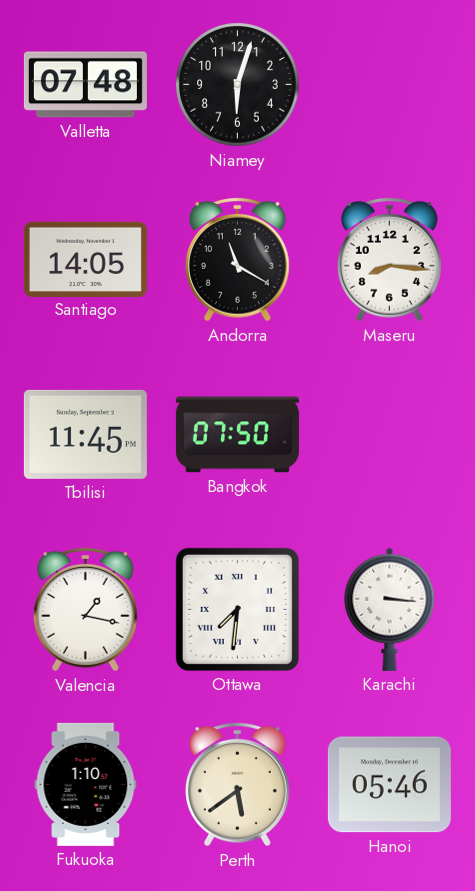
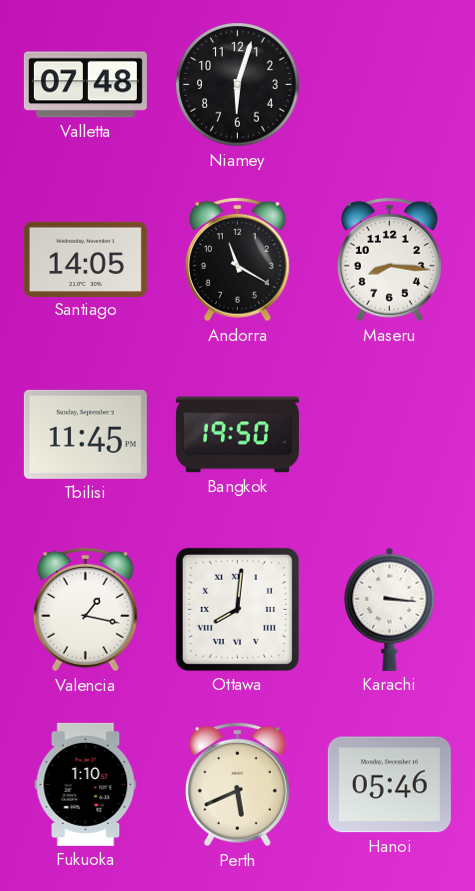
Bangkok: 07:50 -> 19:50 (237, 435)
Ottawa: 7:31 -> 8:01 (237, 609)
Perth: 5:39 -> 5:41 (237, 784)
